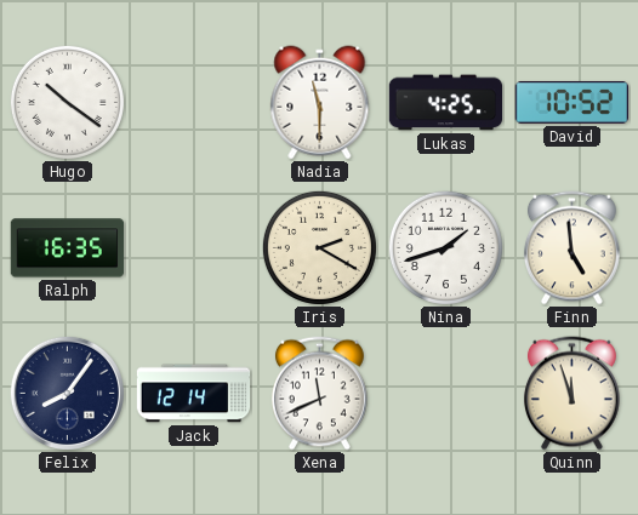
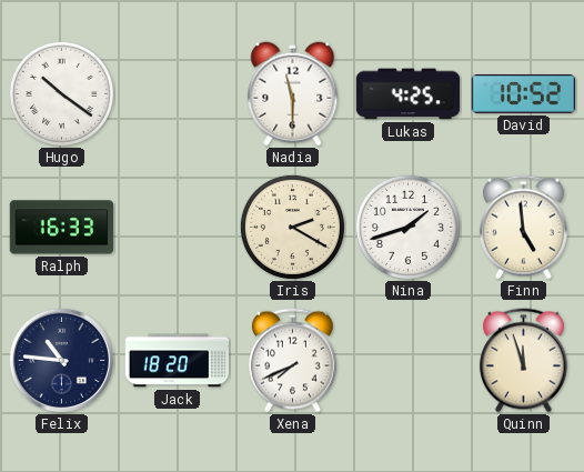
Ralph: 16:35 -> 16:33 (62, 228)
Felix: 8:06 -> 10:46 (61, 360)
Jack: 12:14 -> 18:20 (178, 361)
Xena: 11:41 -> 7:41 (292, 361)
